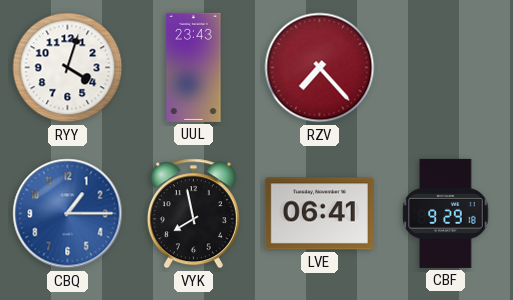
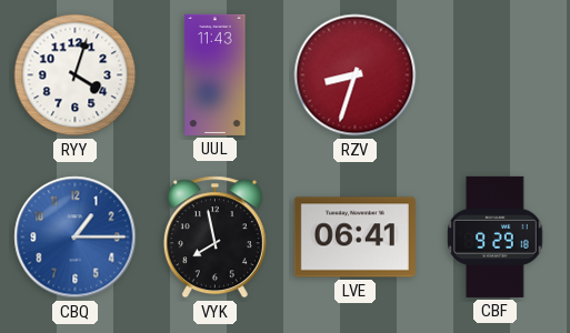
UUL: 23:43 -> 11:43 (216, 74)
RZV: 7:23 -> 8:33 (356, 75)
